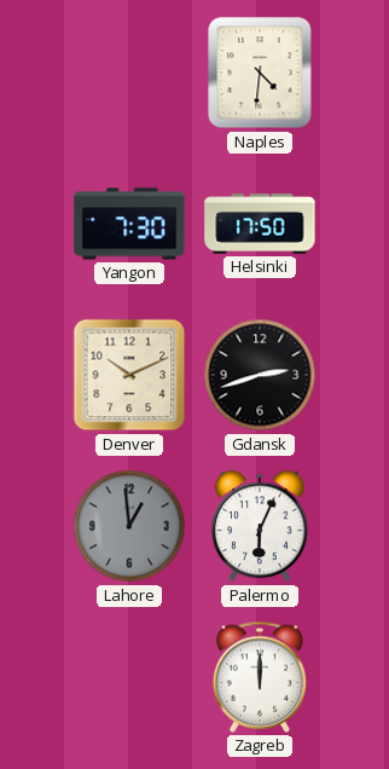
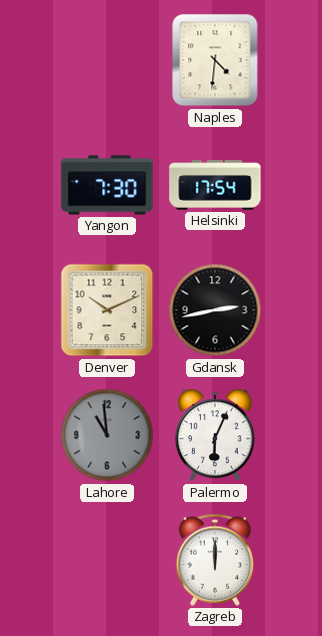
Helsinki: 17:50 -> 17:54 (215, 185)
Gdansk: 2:42 -> 2:43 (215, 310)
Lahore: 12:59 -> 10:59 (107, 435)
